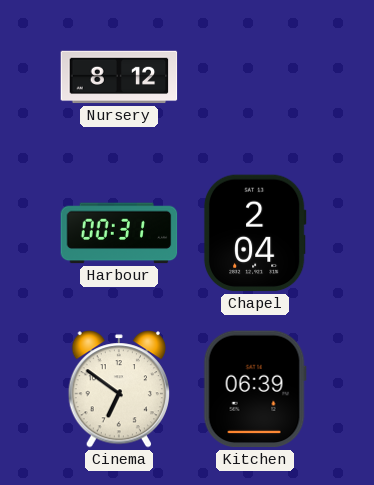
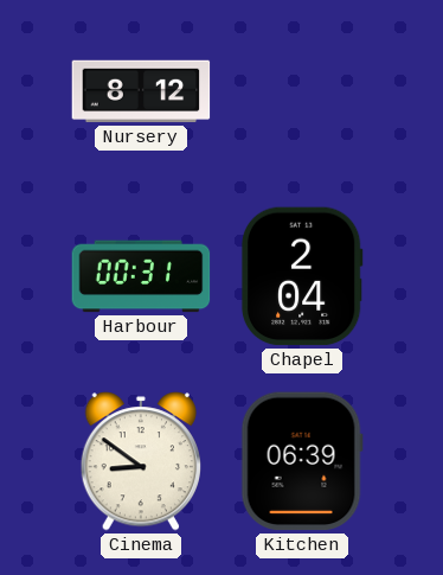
Cinema: 6:51 -> 8:51 (140, 461)
